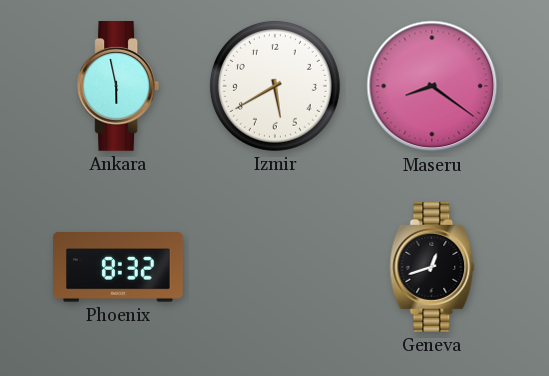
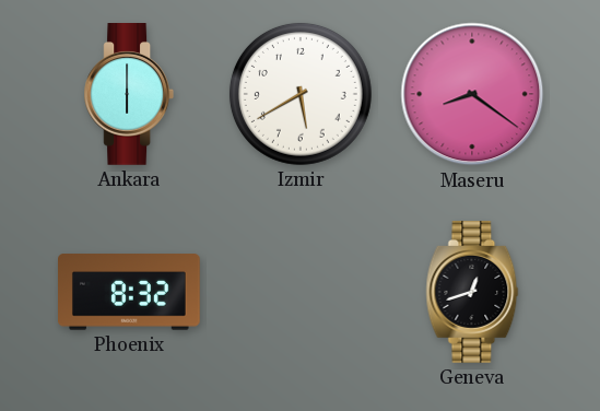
Ankara: 5:58 -> 6:00 (128, 95)
